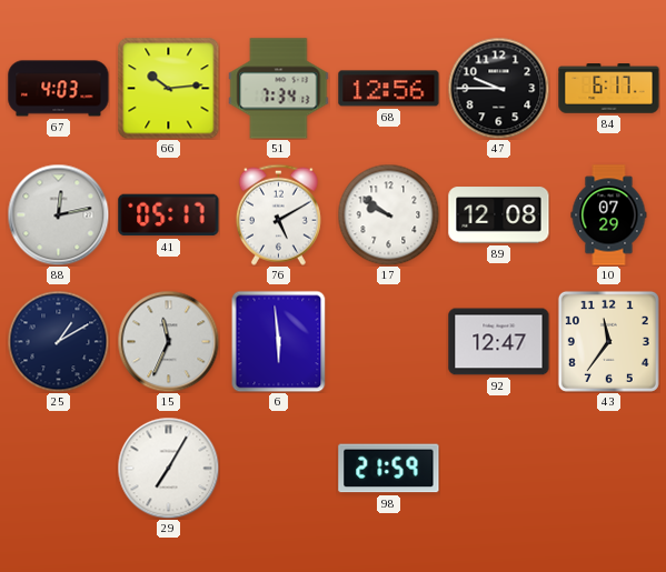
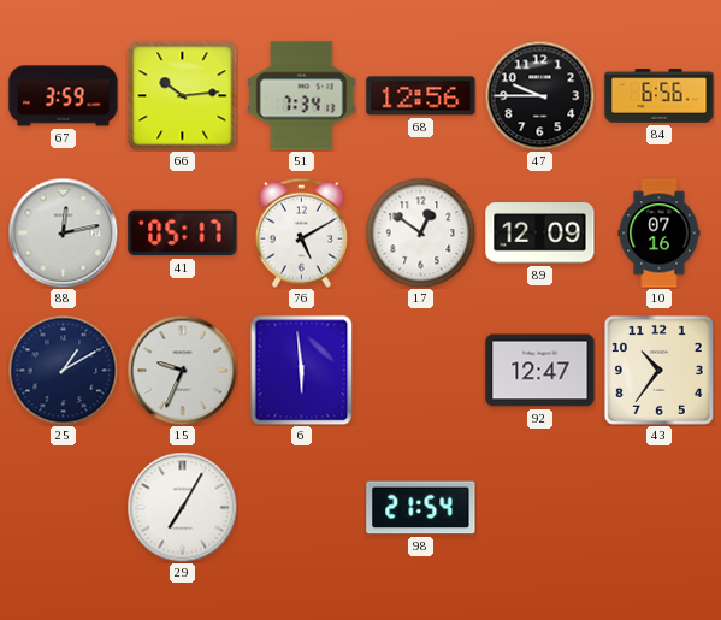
67: 4:03 -> 3:59 (64, 96)
84: 6:17 -> 6:56 (660, 96)
17: 9:51 -> 12:51 (420, 232)
89: 12:08 -> 12:09 (540, 234)
10: 07:29 -> 07:16 (660, 234)
15: 11:34 -> 9:34 (182, 370)
43: 11:36 -> 10:36 (658, 370)
98: 21:59 -> 21:54 (421, 508)
